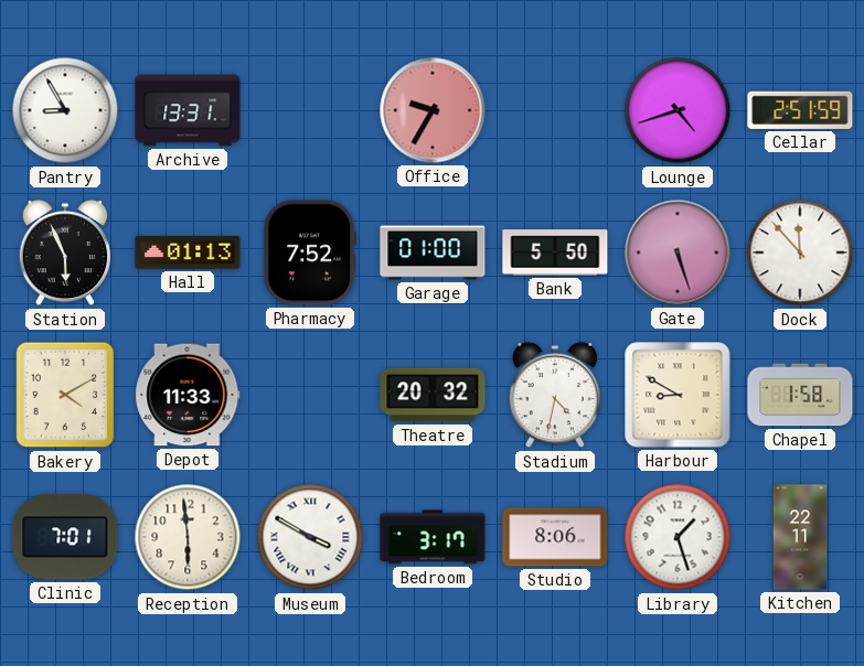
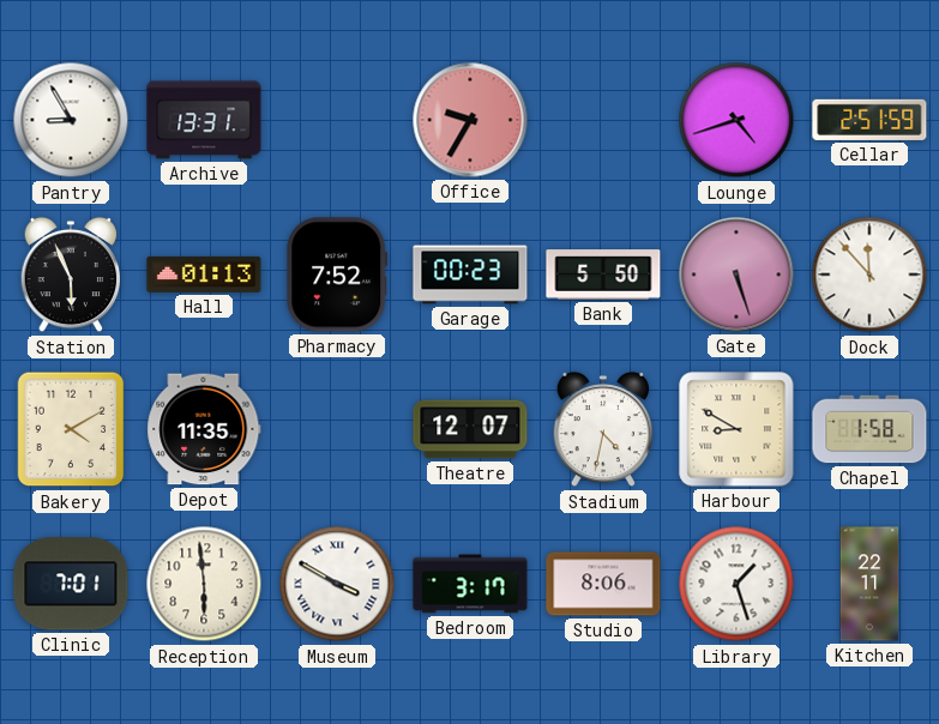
Garage: 01:00 -> 00:23 (470, 274)
Depot: 11:33 -> 11:35 (204, 429)
Theatre: 20:32 -> 12:07 (470, 429)
